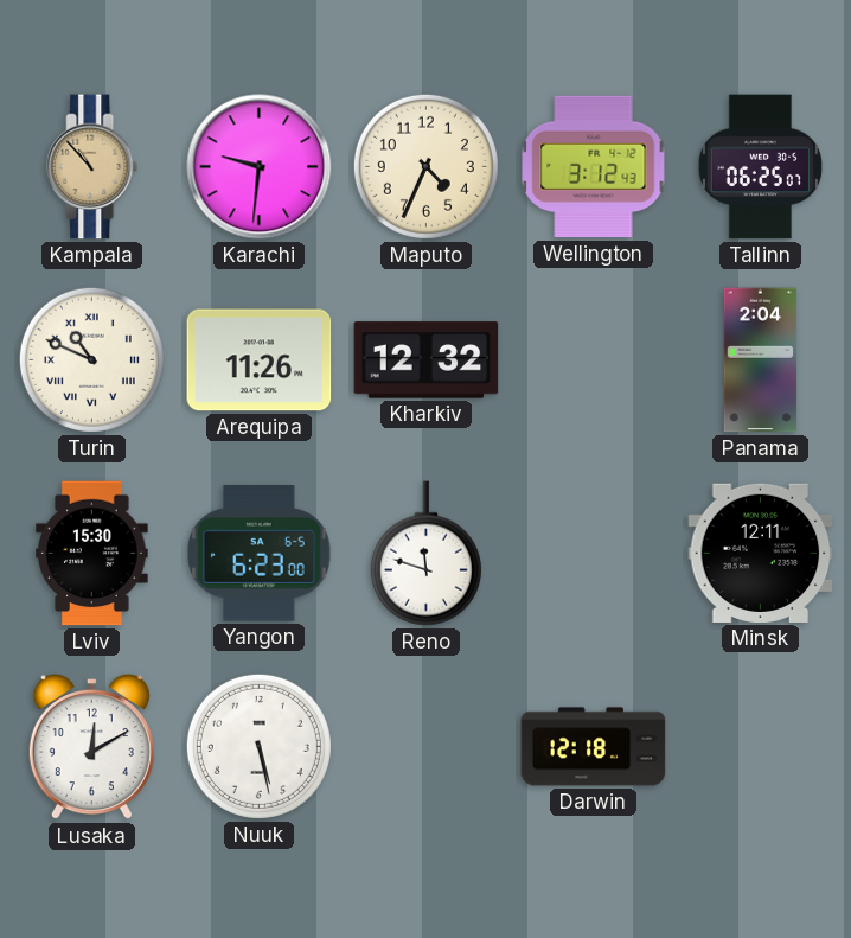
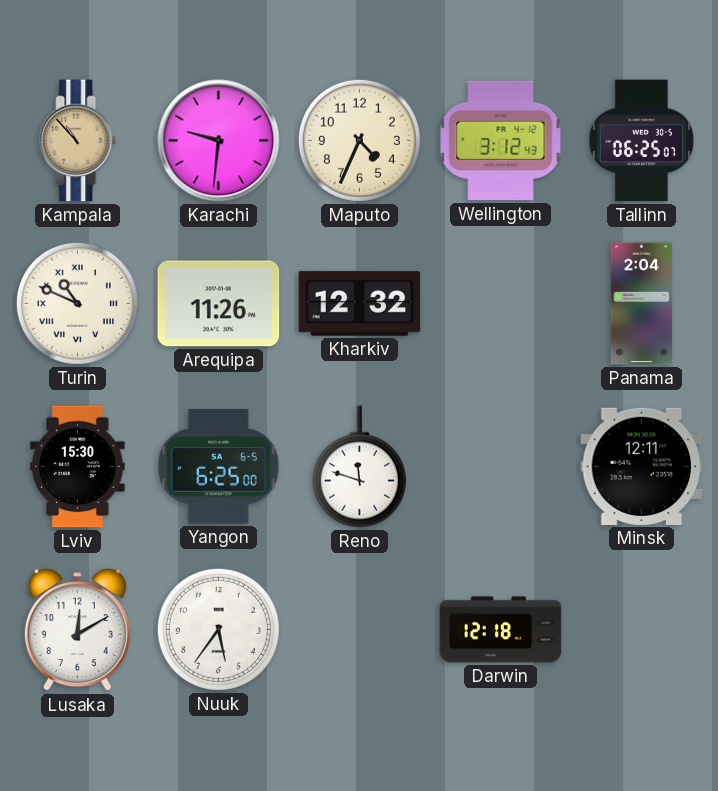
Yangon: 6:23 -> 6:25 (219, 467)
Nuuk: 5:28 -> 5:36 (218, 629)
